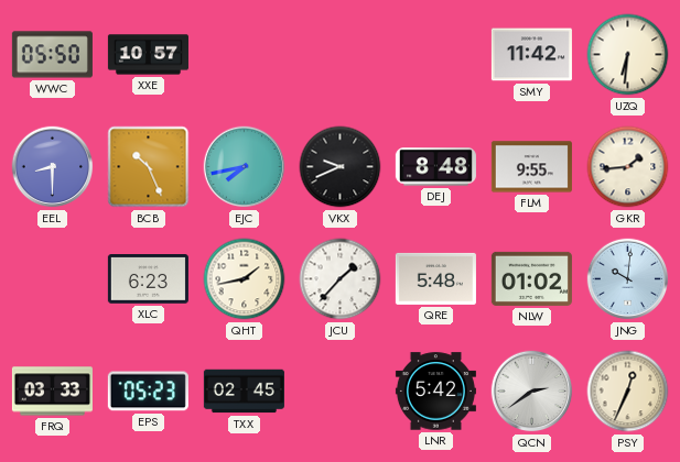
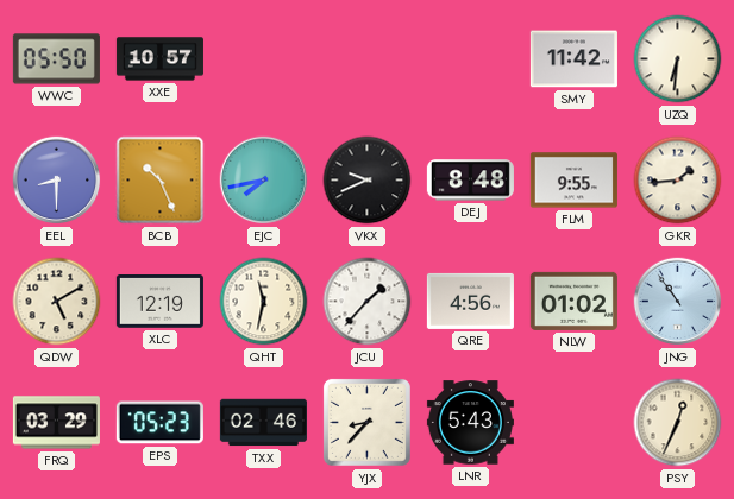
QDW: none -> 5:10 (57, 302)
XLC: 6:23 -> 12:19 (159, 302)
QHT: 1:43 -> 11:32 (264, 302)
QRE: 5:48 -> 4:56 (470, 301)
JNG: 10:01 -> 10:54 (678, 302)
FRQ: 03:33 -> 03:29 (56, 423)
TXX: 02:45 -> 02:46 (263, 423)
YJX: none -> 8:37 (366, 422)
LNR: 5:42 -> 5:43 (470, 423)
QCN: 2:39 -> none (532, 392)
